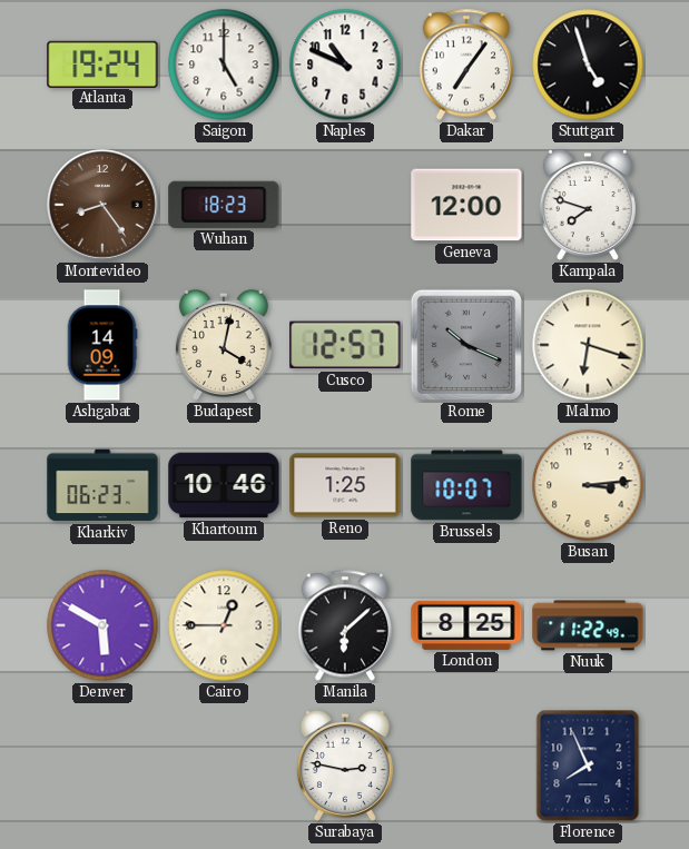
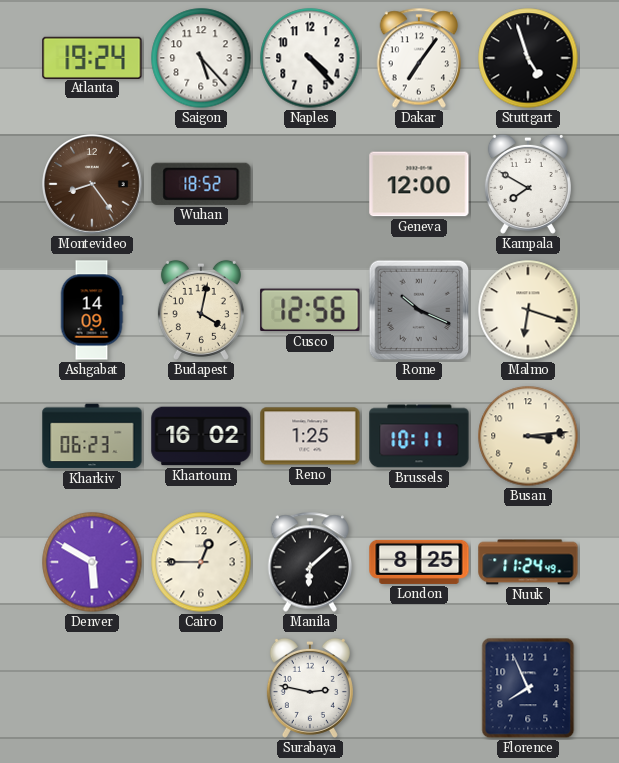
Saigon: 5:00 -> 5:23 (201, 58)
Naples: 10:49 -> 4:23 (310, 58)
Wuhan: 18:23 -> 18:52 (201, 184)
Kampala: 7:48 -> 7:50 (528, 184)
Cusco: 12:57 -> 12:56 (310, 310)
Khartoum: 10:46 -> 16:02 (201, 436)
Brussels: 10:07 -> 10:11 (419, 436)
Nuuk: 11:22 -> 11:24 (528, 562)
